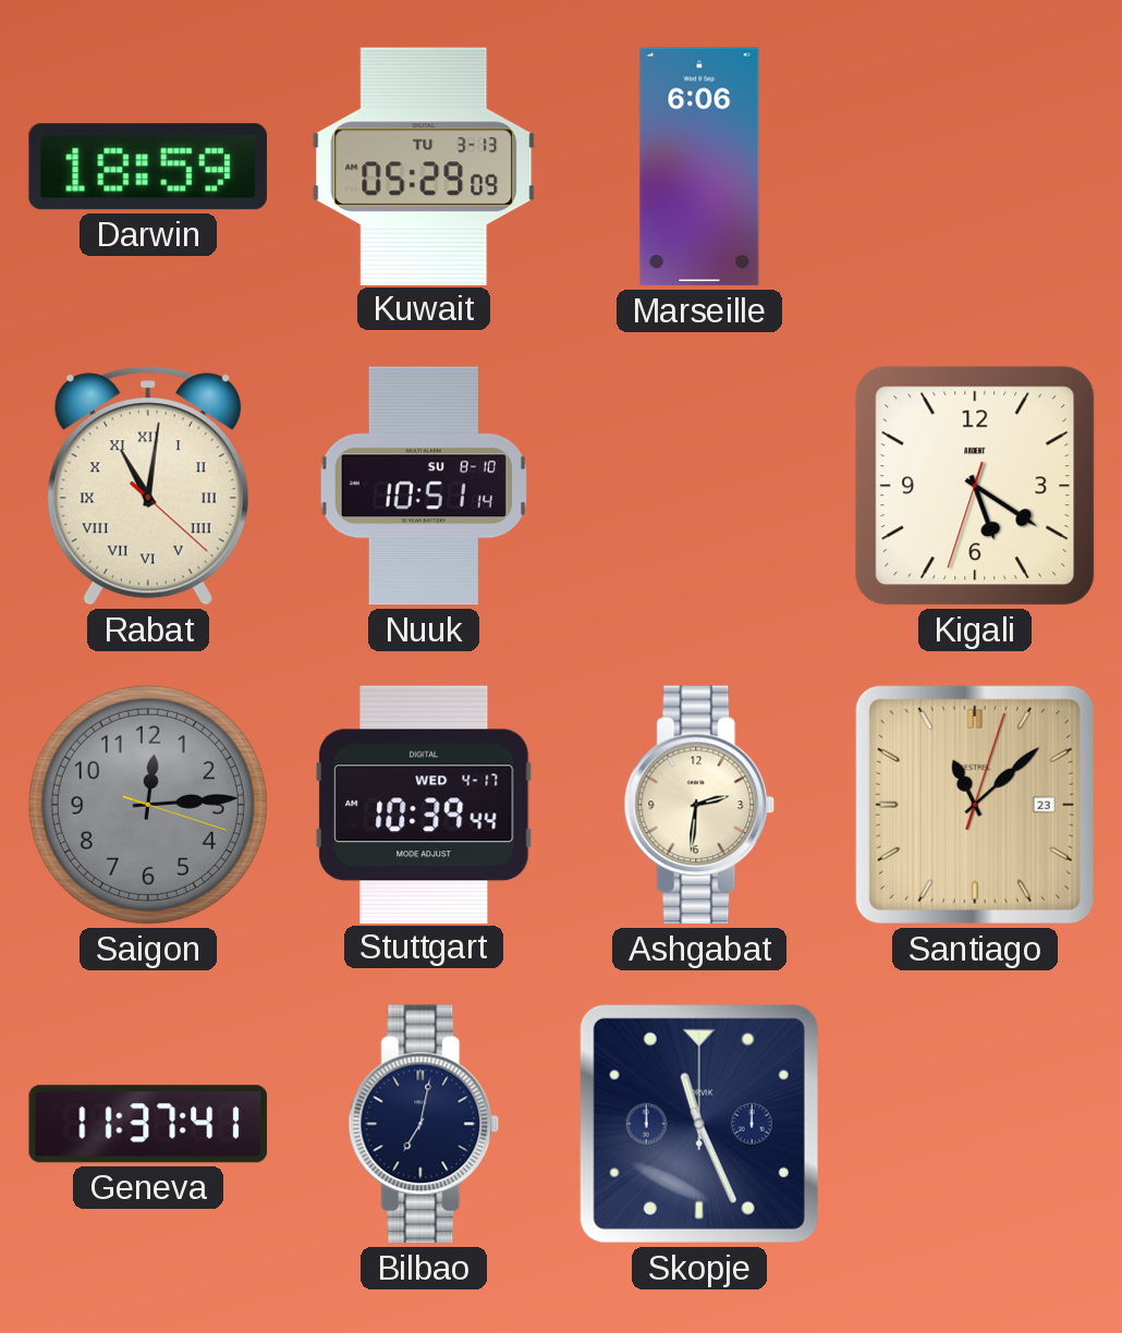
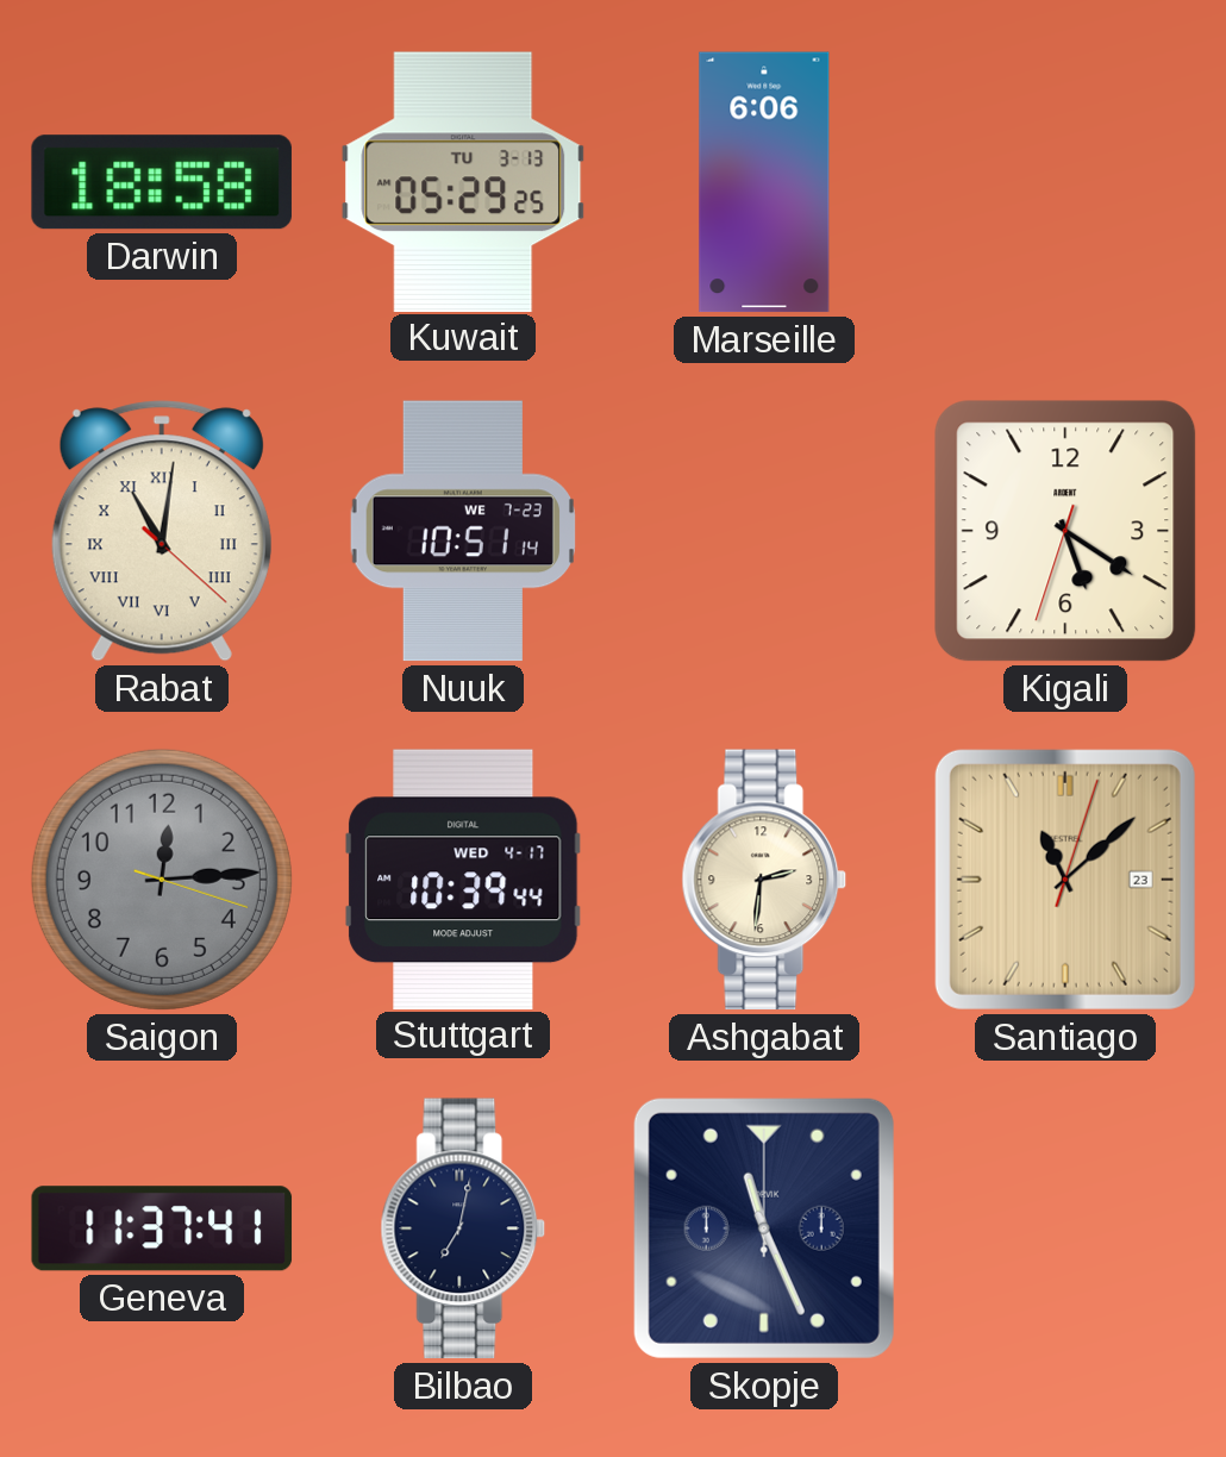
Darwin: 18:59 -> 18:58 (162, 182)
Kuwait: 05:29:09 -> 05:29:25 (463, 181)
Nuuk date: SU 8-10 -> WE 7-23 (462, 531)
